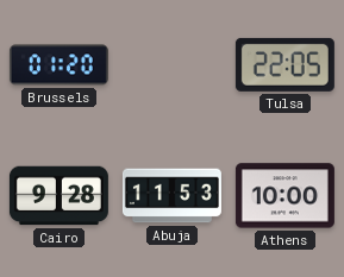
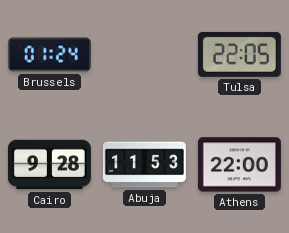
Brussels: 01:20 -> 01:24 (49, 55)
Athens: 10:00 -> 22:00 (239, 165)
